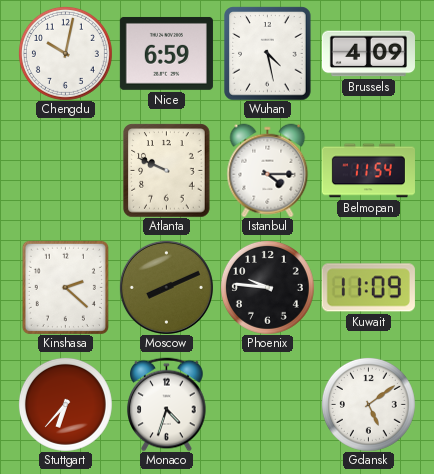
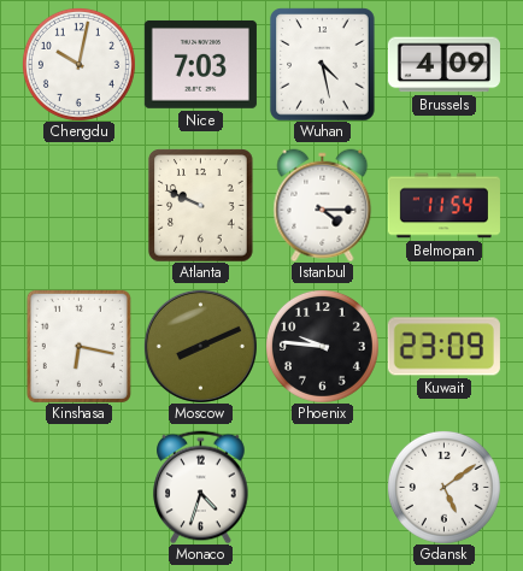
Nice: 6:59 -> 7:03 (200, 64)
Kinshasa: 2:22 -> 6:17 (78, 346)
Kuwait: 11:09 -> 23:09 (443, 347)
Stuttgart: 6:37 -> none (65, 404)
